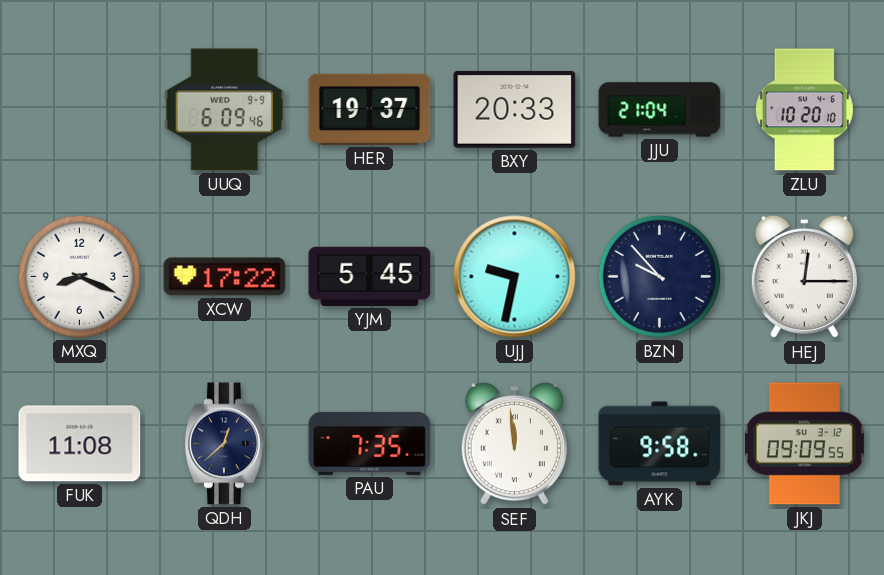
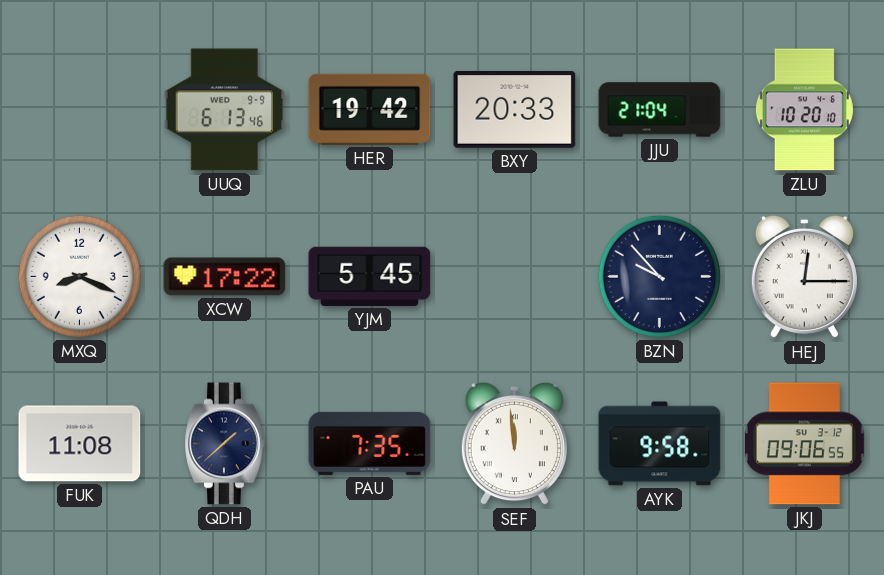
UUQ: 6:09 -> 6:13 (224, 110)
HER: 19:37 -> 19:42 (370, 109)
UJJ: 9:32 -> none (515, 277)
QDH: 12:38 -> 1:38 (225, 444)
JKJ: 09:09 -> 09:06 (804, 444)
